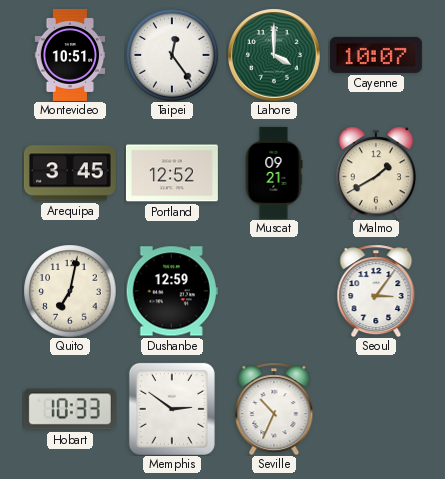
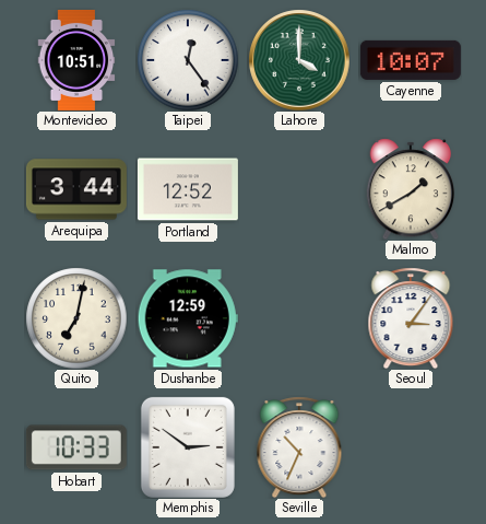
Arequipa: 3:45 -> 3:44 (76, 189)
Muscat: 09:21 -> none (274, 173)
